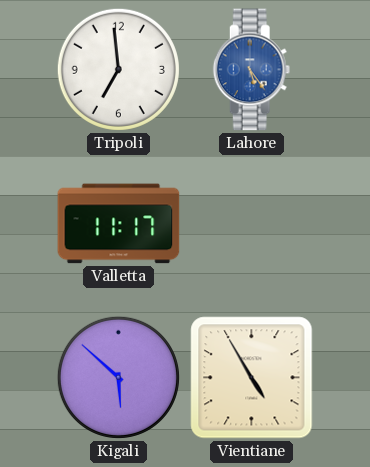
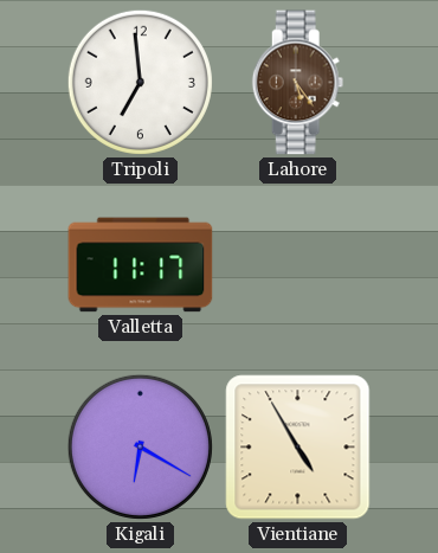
Lahore dial: blue -> brown (298, 83)
Kigali: 5:52 -> 6:20 (140, 446)
